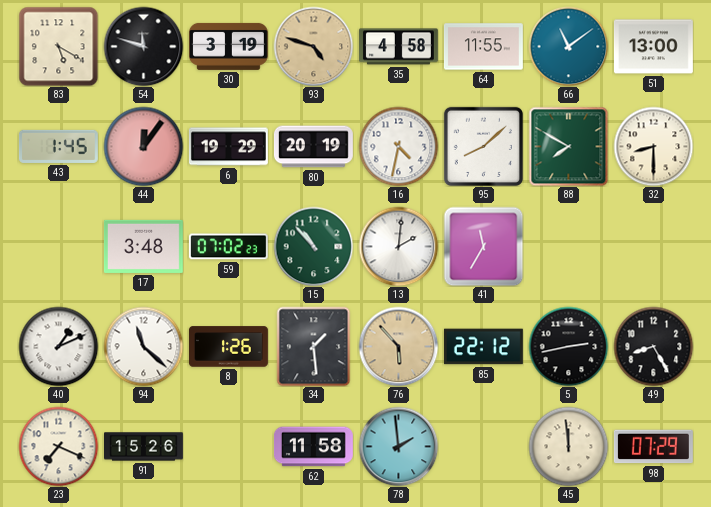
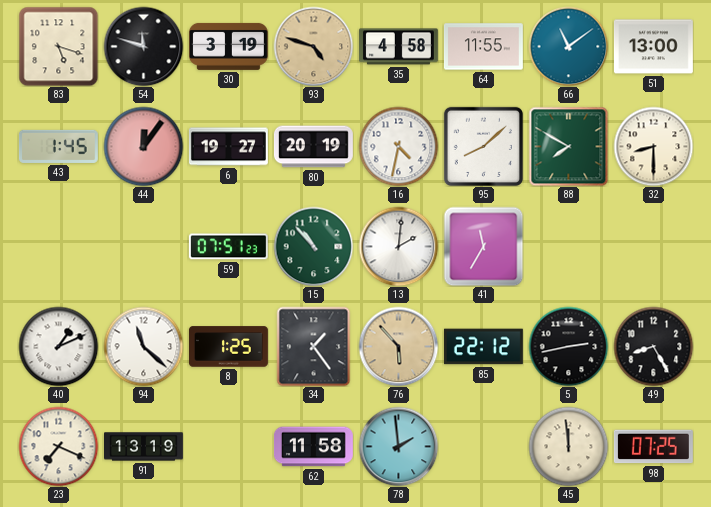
83: 5:20 -> 5:18 (58, 46)
6: 19:29 -> 19:27 (228, 147)
17: 3:48 -> none (143, 246)
59: 07:02 -> 07:51 (228, 247)
8: 1:26 -> 1:25 (228, 347)
34: 1:29 -> 1:24 (314, 346)
91: 15:26 -> 13:19 (144, 447)
98: 07:29 -> 07:25 (653, 447)
